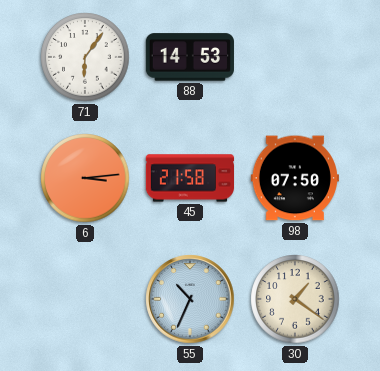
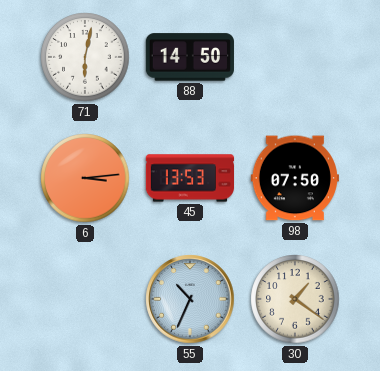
71: 6:06 -> 6:02 (85, 57)
88: 14:53 -> 14:50 (190, 57)
45: 21:58 -> 13:53 (190, 178)
